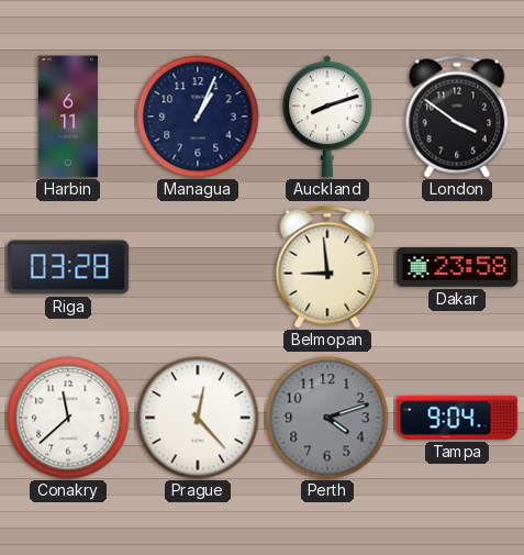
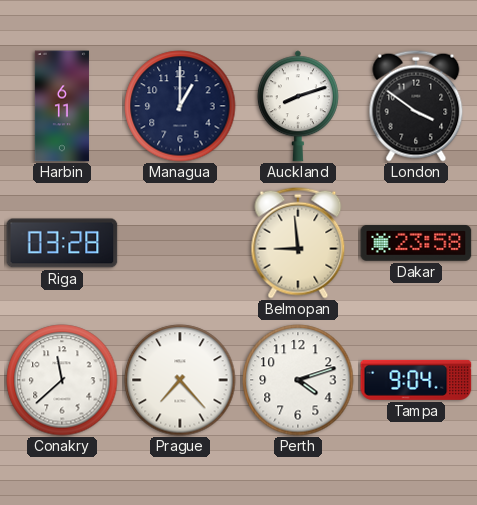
Managua: 1:04 -> 1:00 (180, 106)
Prague: 12:23 -> 7:23 (180, 380)
Perth dial: grey -> white (298, 380)
